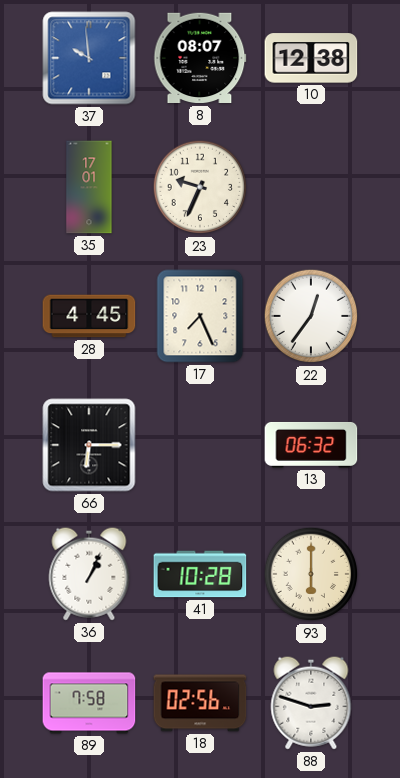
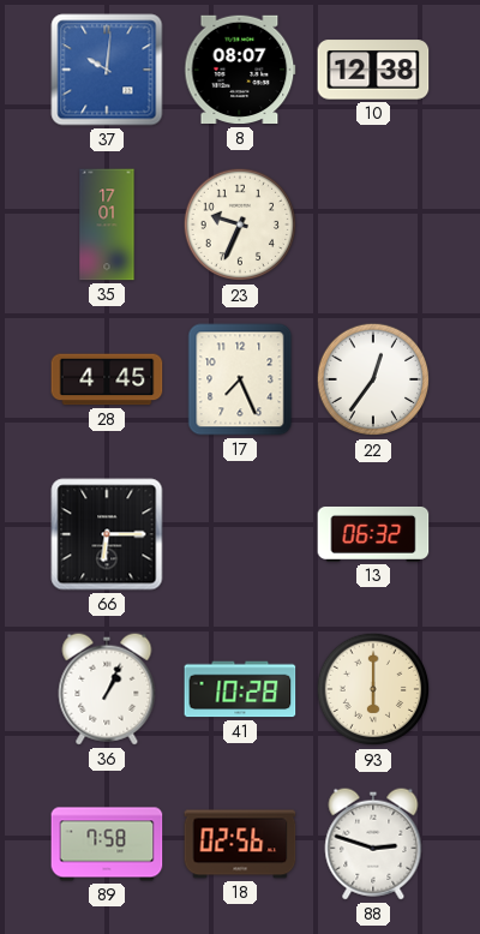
37: 9:59 -> 10:01 (107, 70)
